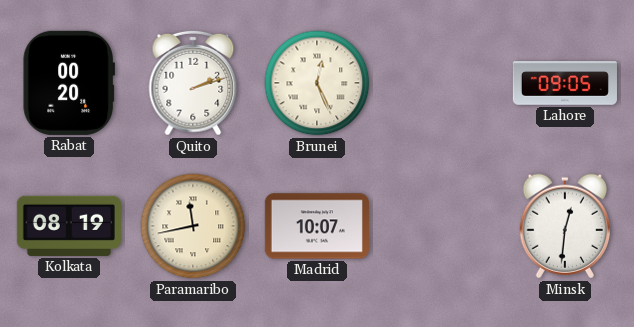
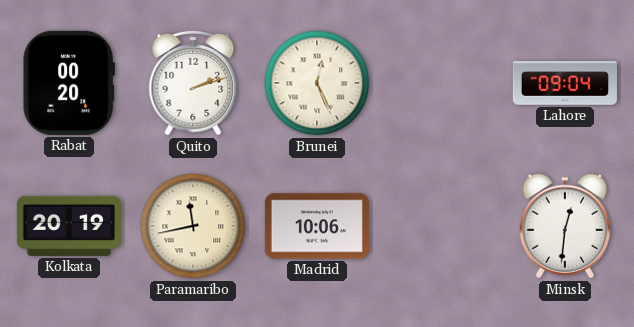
Lahore: 09:05 -> 09:04 (565, 83)
Kolkata: 08:19 -> 20:19 (69, 226)
Madrid: 10:07 -> 10:06 (317, 226)
